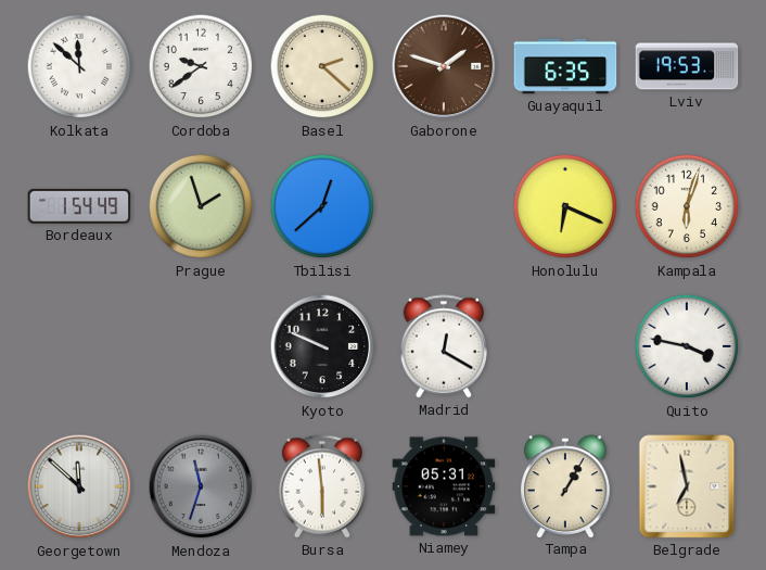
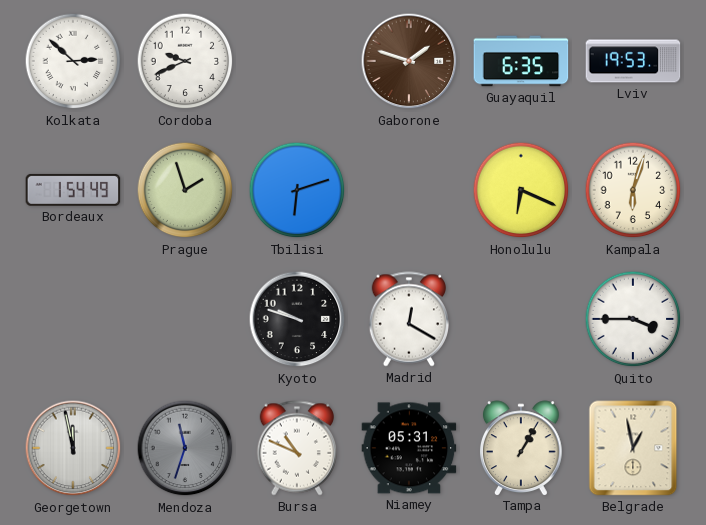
Kolkata: 11:52 -> 2:52 (73, 61)
Cordoba: 9:39 -> 9:41 (185, 61)
Basel: 2:22 -> none (322, 66)
Tbilisi: 12:38 -> 6:12 (297, 190)
Kyoto: 9:49 -> 9:48 (297, 319)
Quito: 3:47 -> 3:45 (633, 319)
Georgetown: 11:52 -> 11:58 (73, 448)
Bursa: 5:59 -> 10:49 (296, 448)
Belgrade: 6:58 -> 12:58 (633, 448)
